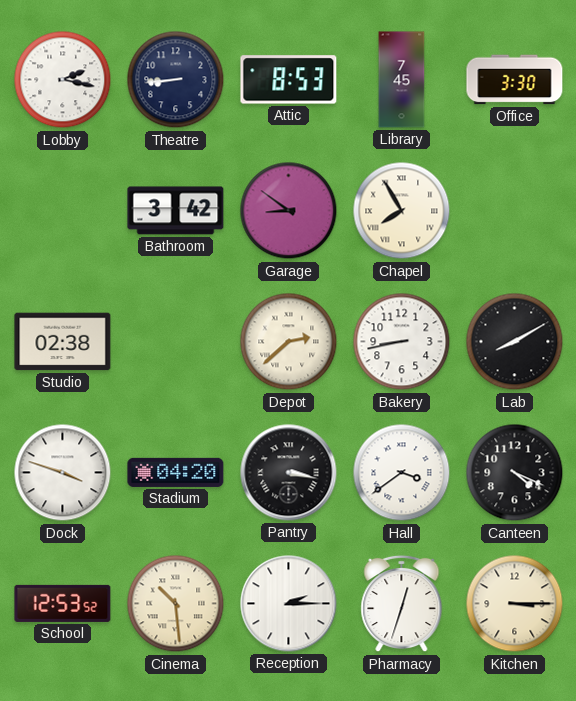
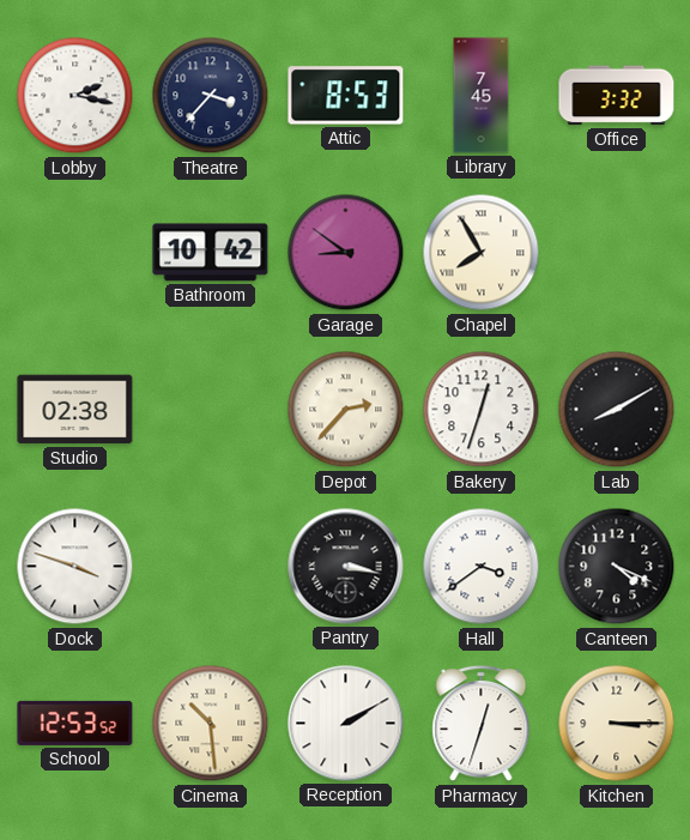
Theatre: 8:44 -> 3:37 (211, 96)
Office: 3:30 -> 3:32 (617, 96)
Bathroom: 3:42 -> 10:42 (211, 253)
Depot: 2:38 -> 2:37 (346, 410)
Bakery: 8:43 -> 12:33 (482, 410)
Stadium: 04:20 -> none (176, 472)
Reception: 2:15 -> 2:10 (346, 724)
